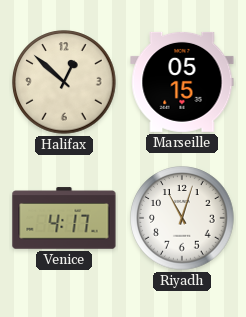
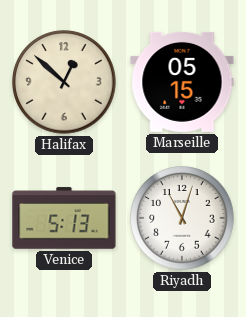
Venice: 4:17 -> 5:13 (64, 218)
